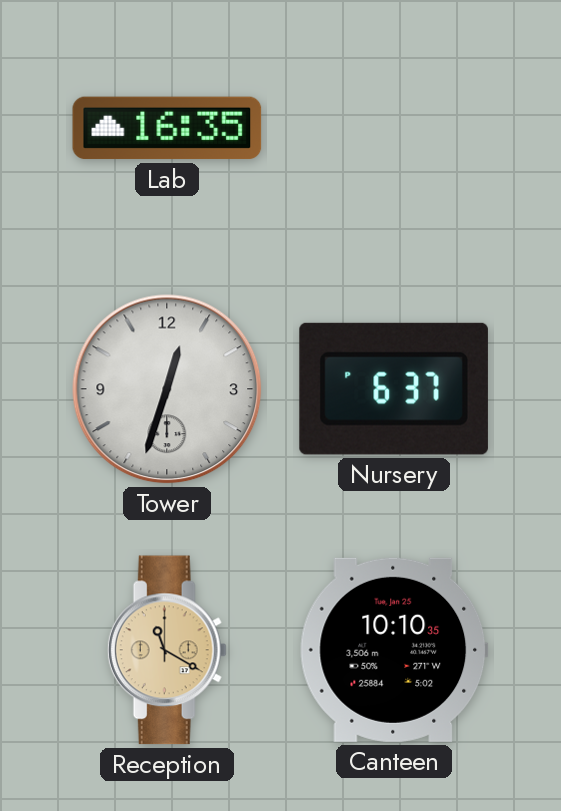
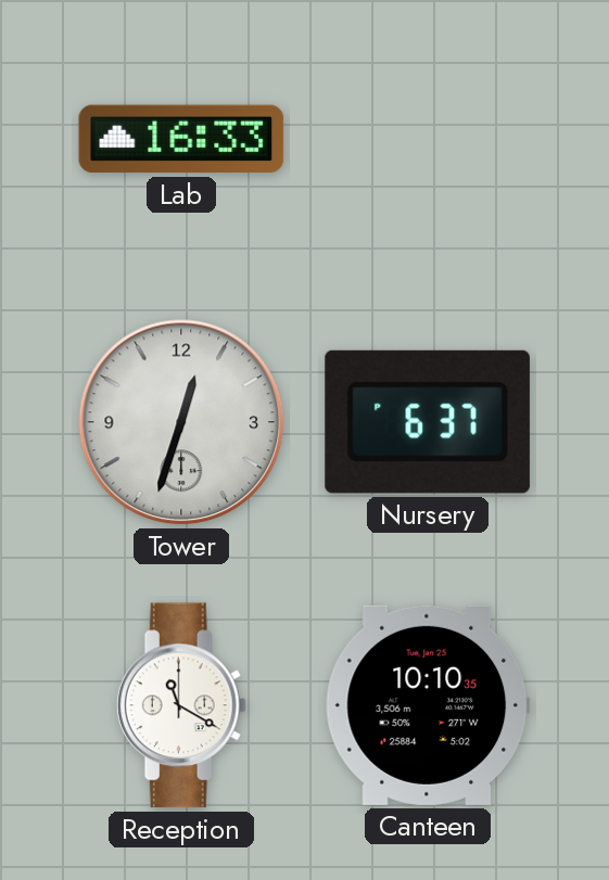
Lab: 16:35 -> 16:33 (181, 139)
Reception dial: champagne -> white (181, 705)
